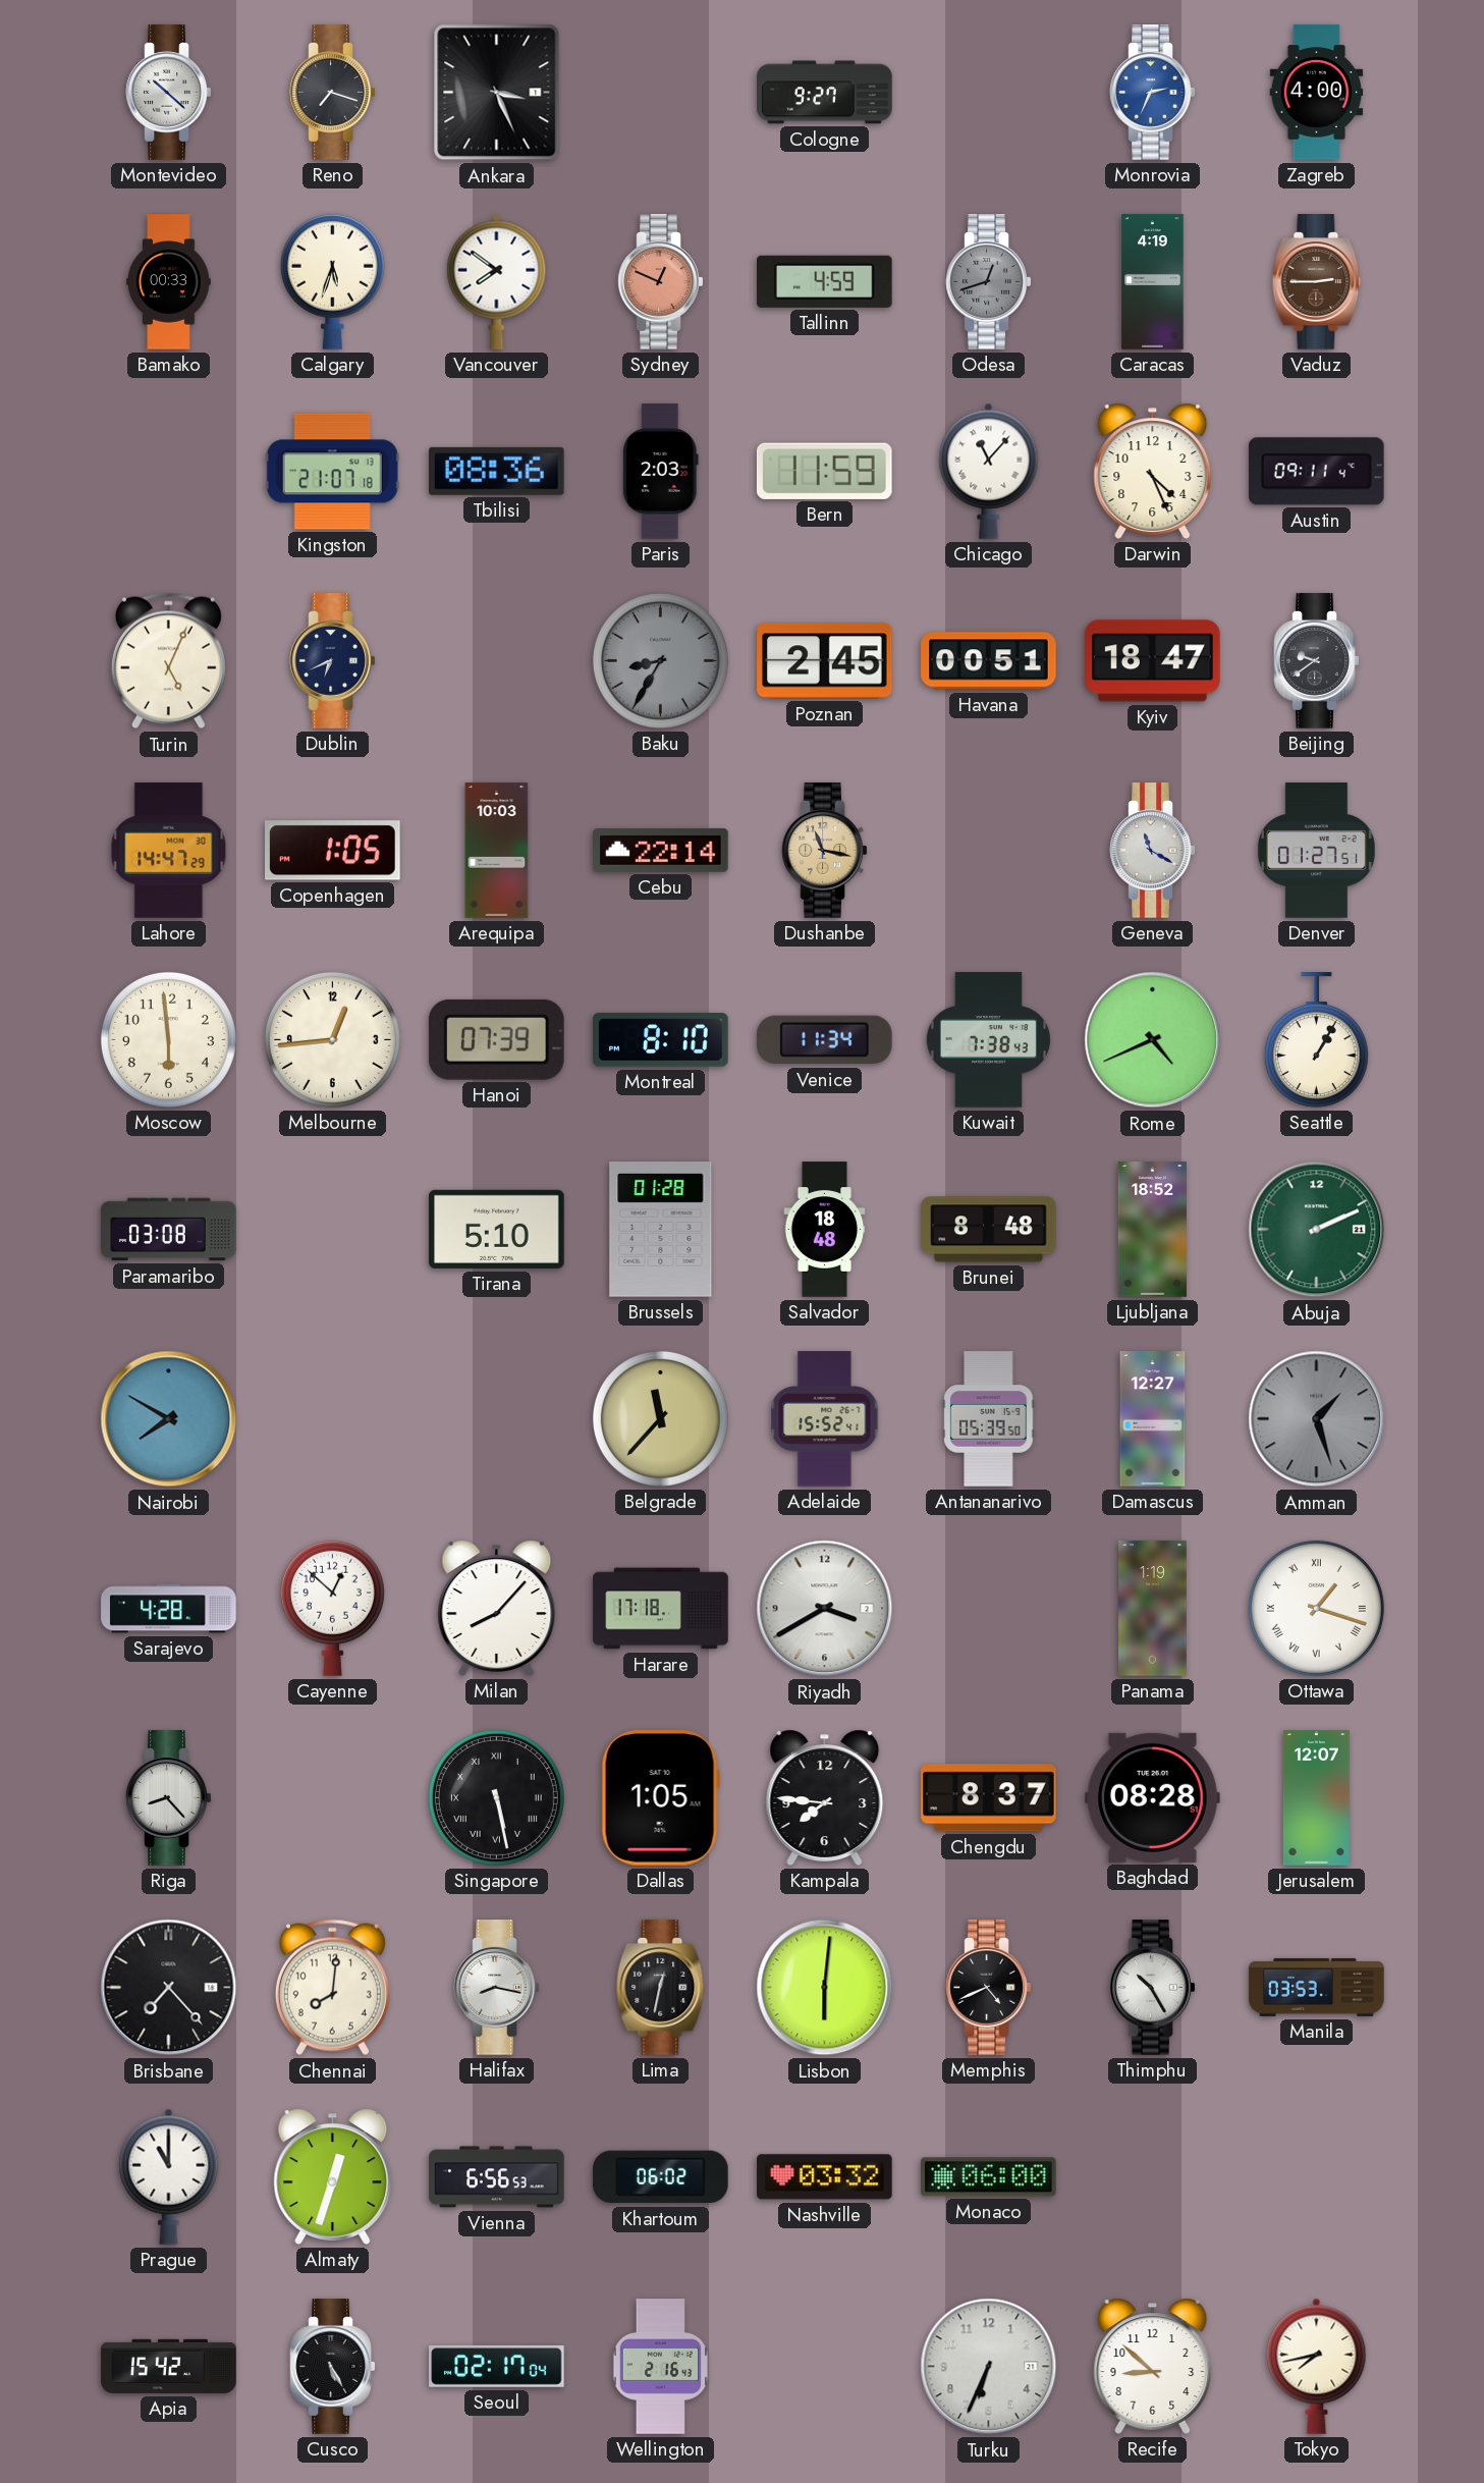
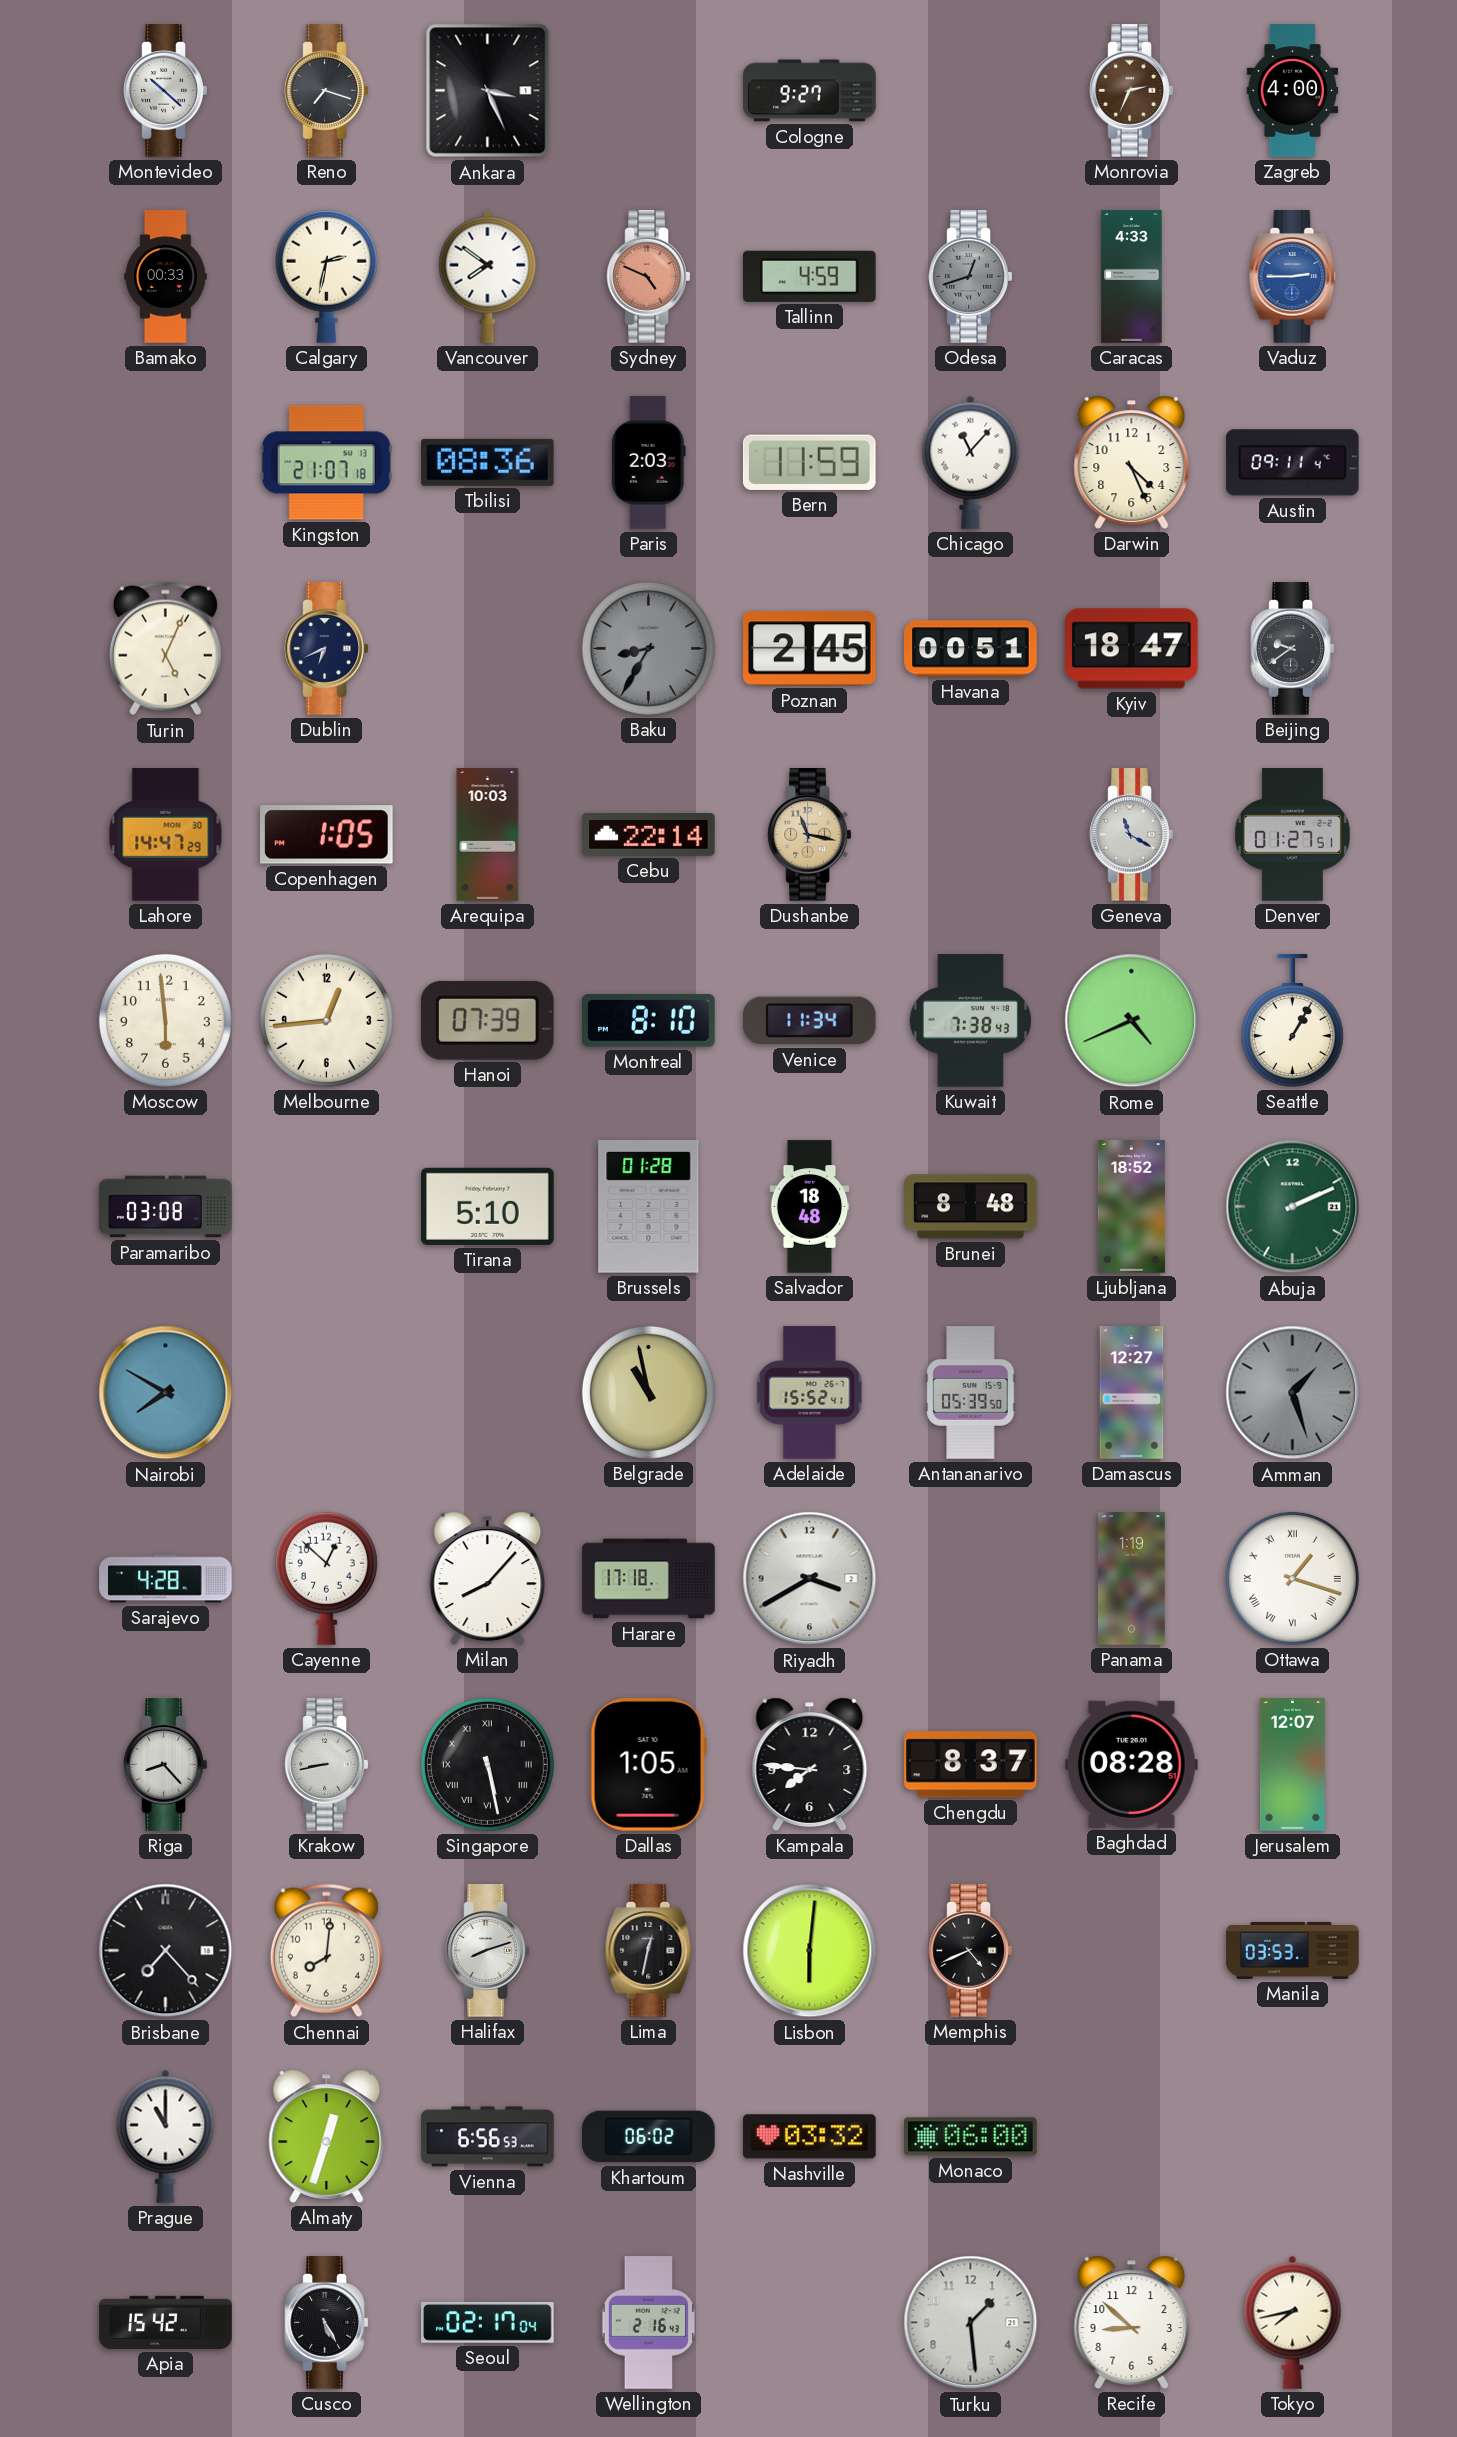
Monrovia dial: blue -> brown (1132, 91)
Calgary: 5:33 -> 2:32 (326, 276)
Sydney: 12:49 -> 4:49 (649, 277)
Caracas: 4:19 -> 4:33 (1132, 277)
Vaduz dial: brown -> blue (1293, 277)
Belgrade: 11:37 -> 10:58 (648, 1392)
Krakow: none -> 8:43 (327, 1765)
Halifax: 8:17 -> 8:12 (488, 1951)
Thimphu: 10:25 -> none (1153, 1988)
Turku: 6:34 -> 1:29 (971, 2323)
